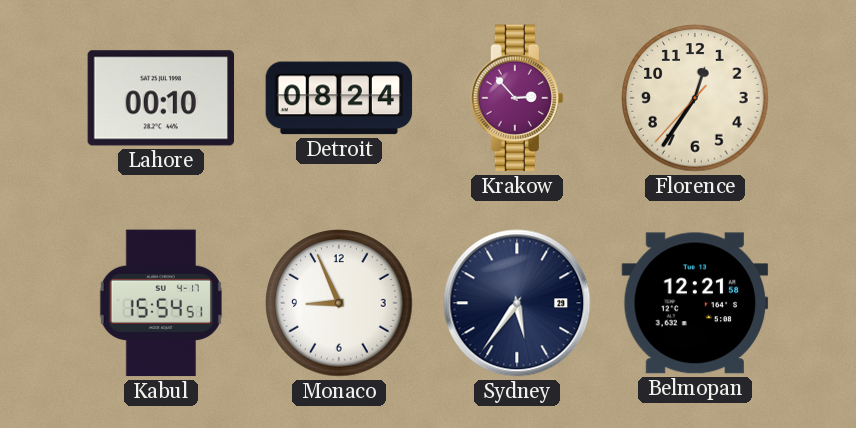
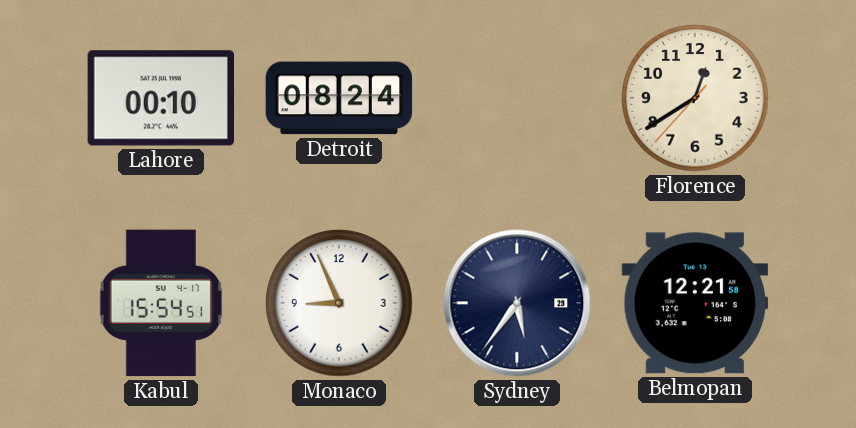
Krakow: 2:53 -> none (516, 98)
Florence: 12:35 -> 12:39 (695, 98)
